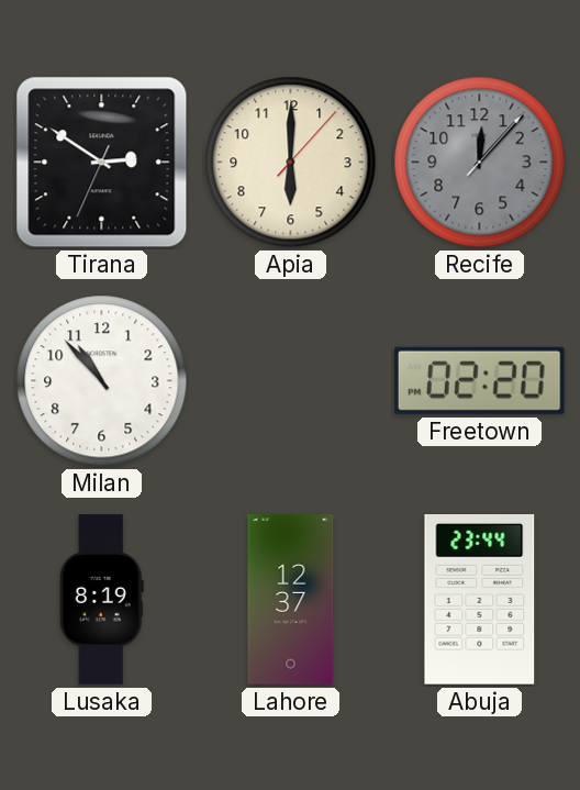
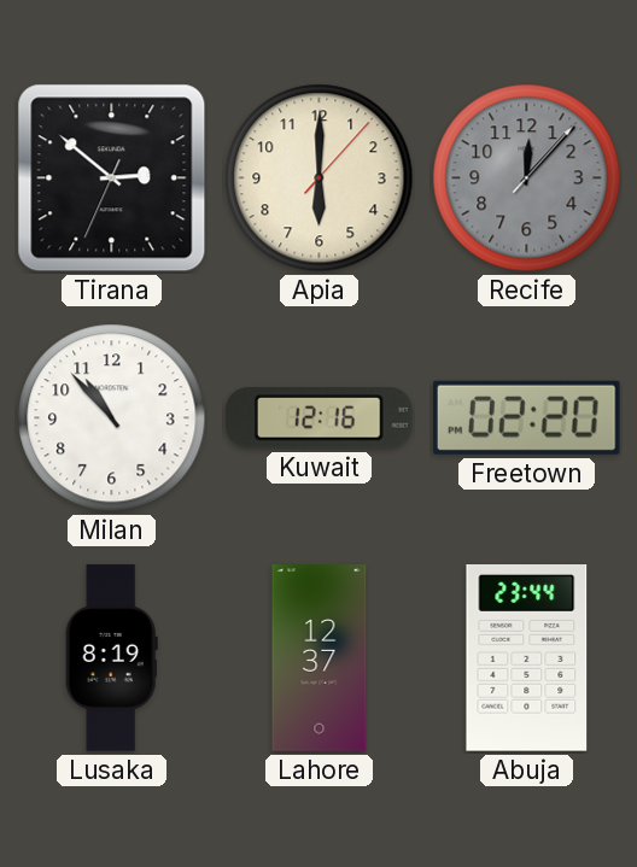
Tirana: 2:50 -> 2:51 (112, 178)
Kuwait: none -> 12:16 (320, 418)
